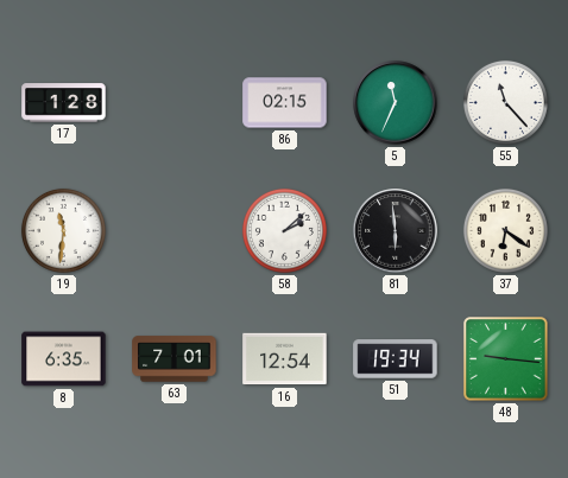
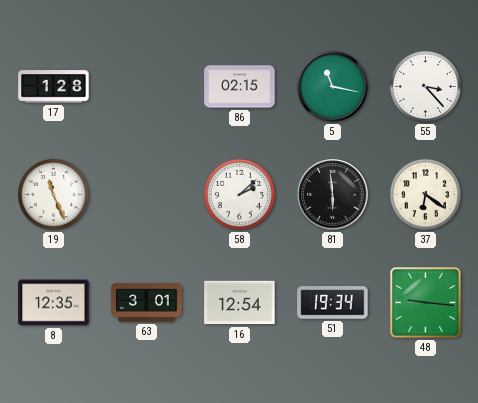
5: 11:34 -> 11:17 (333, 87)
55: 11:23 -> 3:23 (425, 86)
19: 11:31 -> 11:26 (53, 194)
8: 6:35 -> 12:35 (54, 303)
63: 7:01 -> 3:01 (147, 303)
